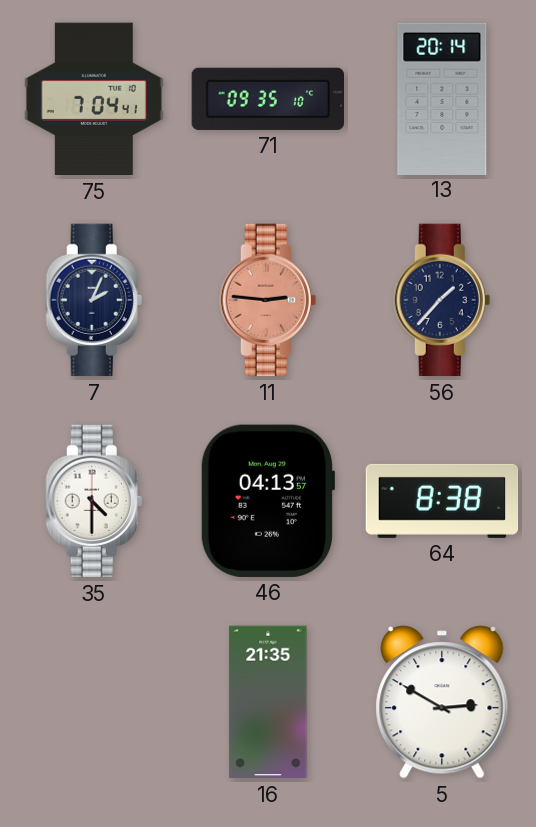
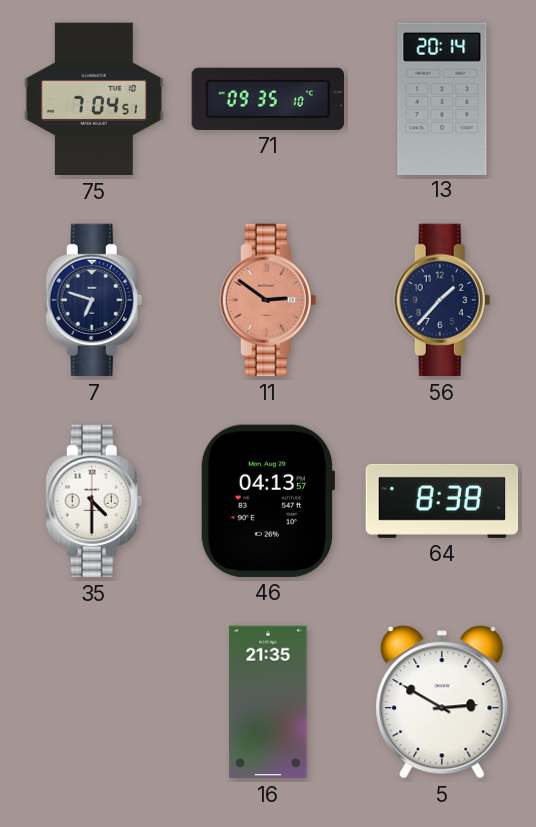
75: 7:04:41 -> 7:04:51 (94, 99)
7: 2:04 -> 6:48 (94, 300)
11: 2:46 -> 2:51 (268, 300)
